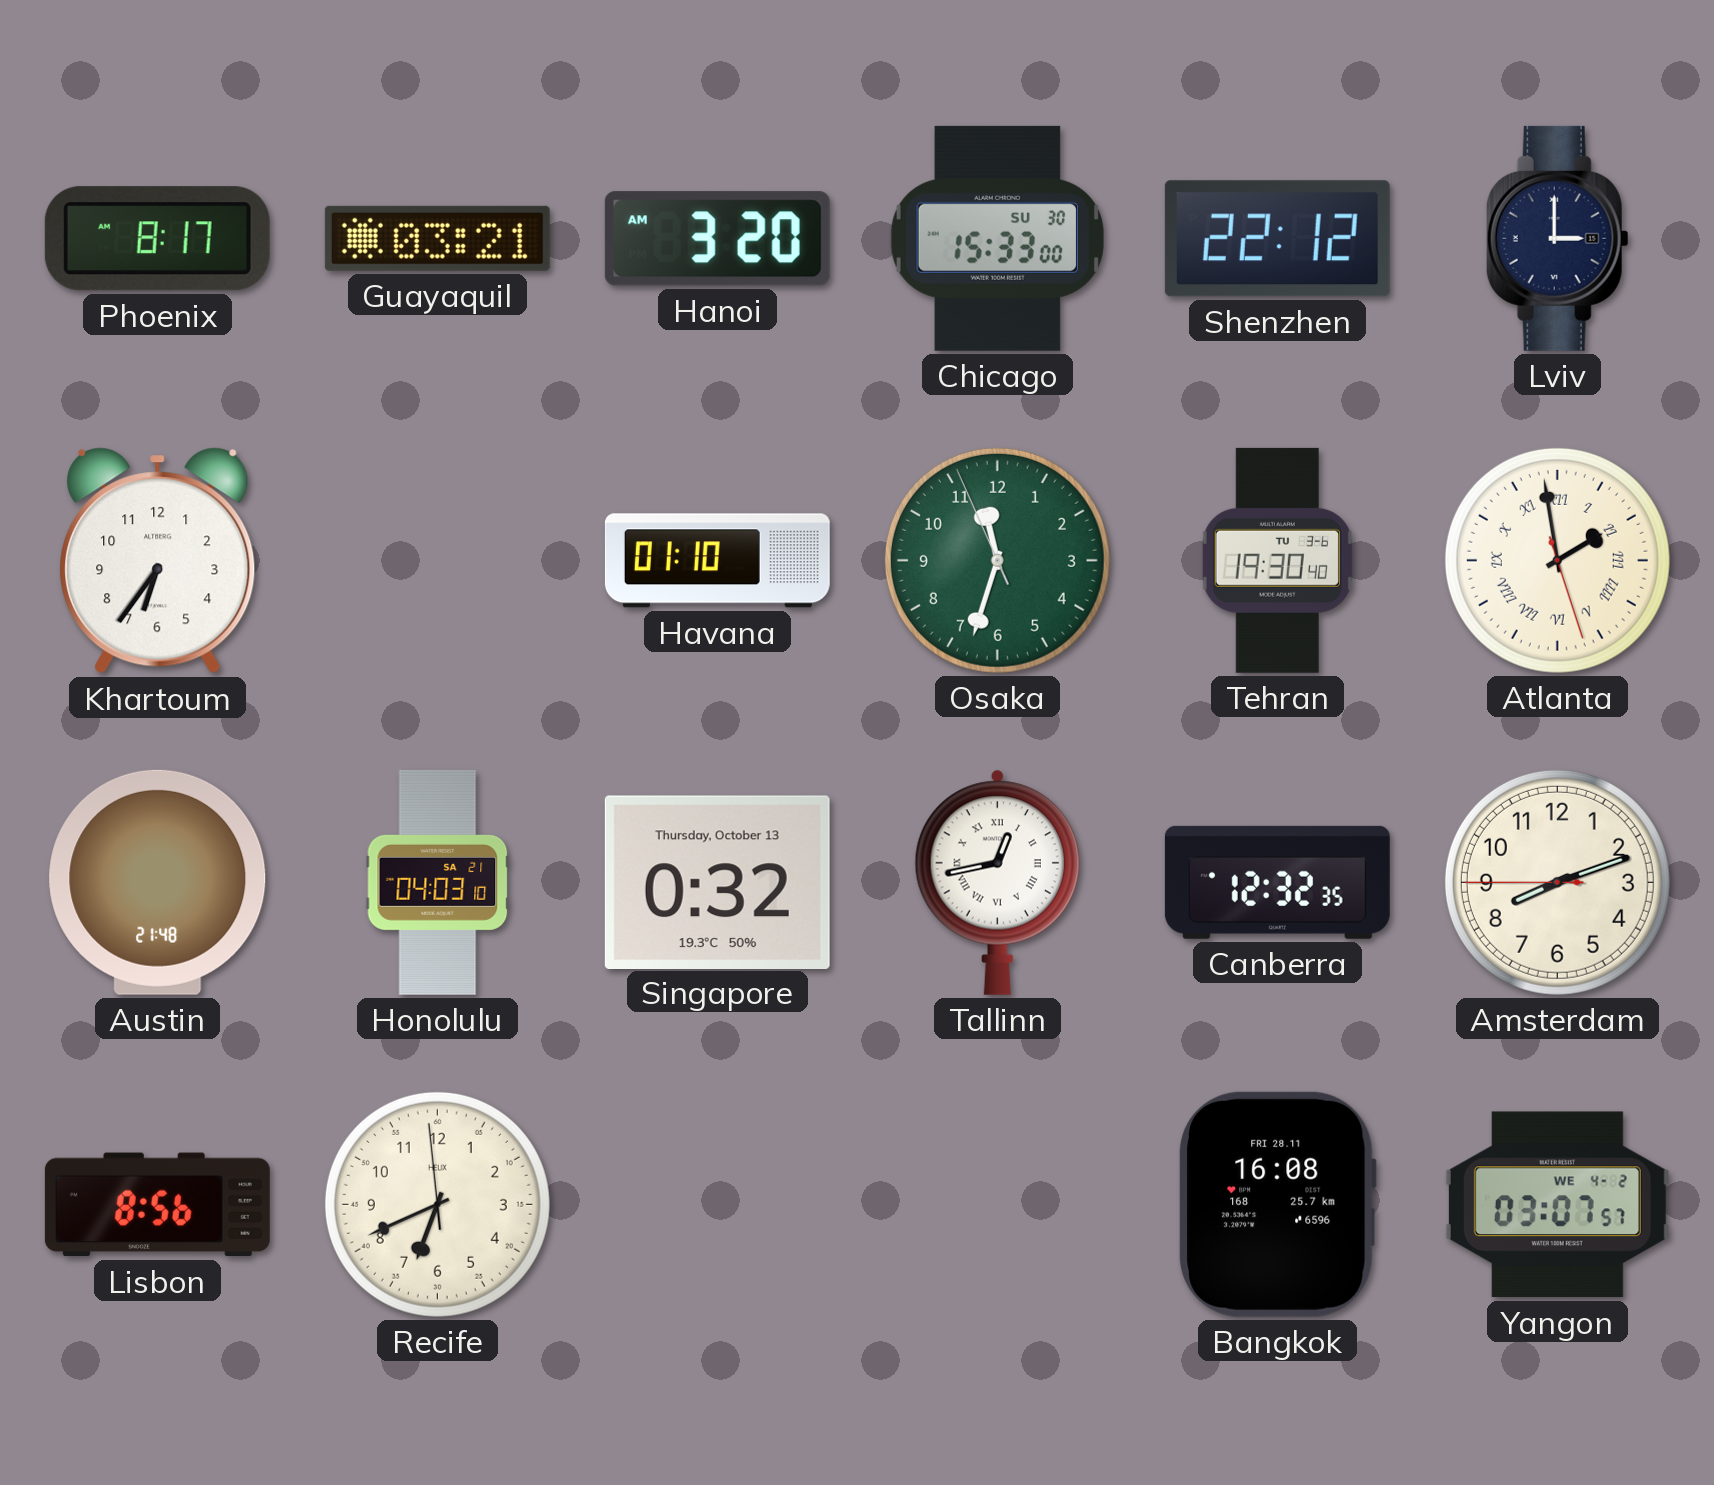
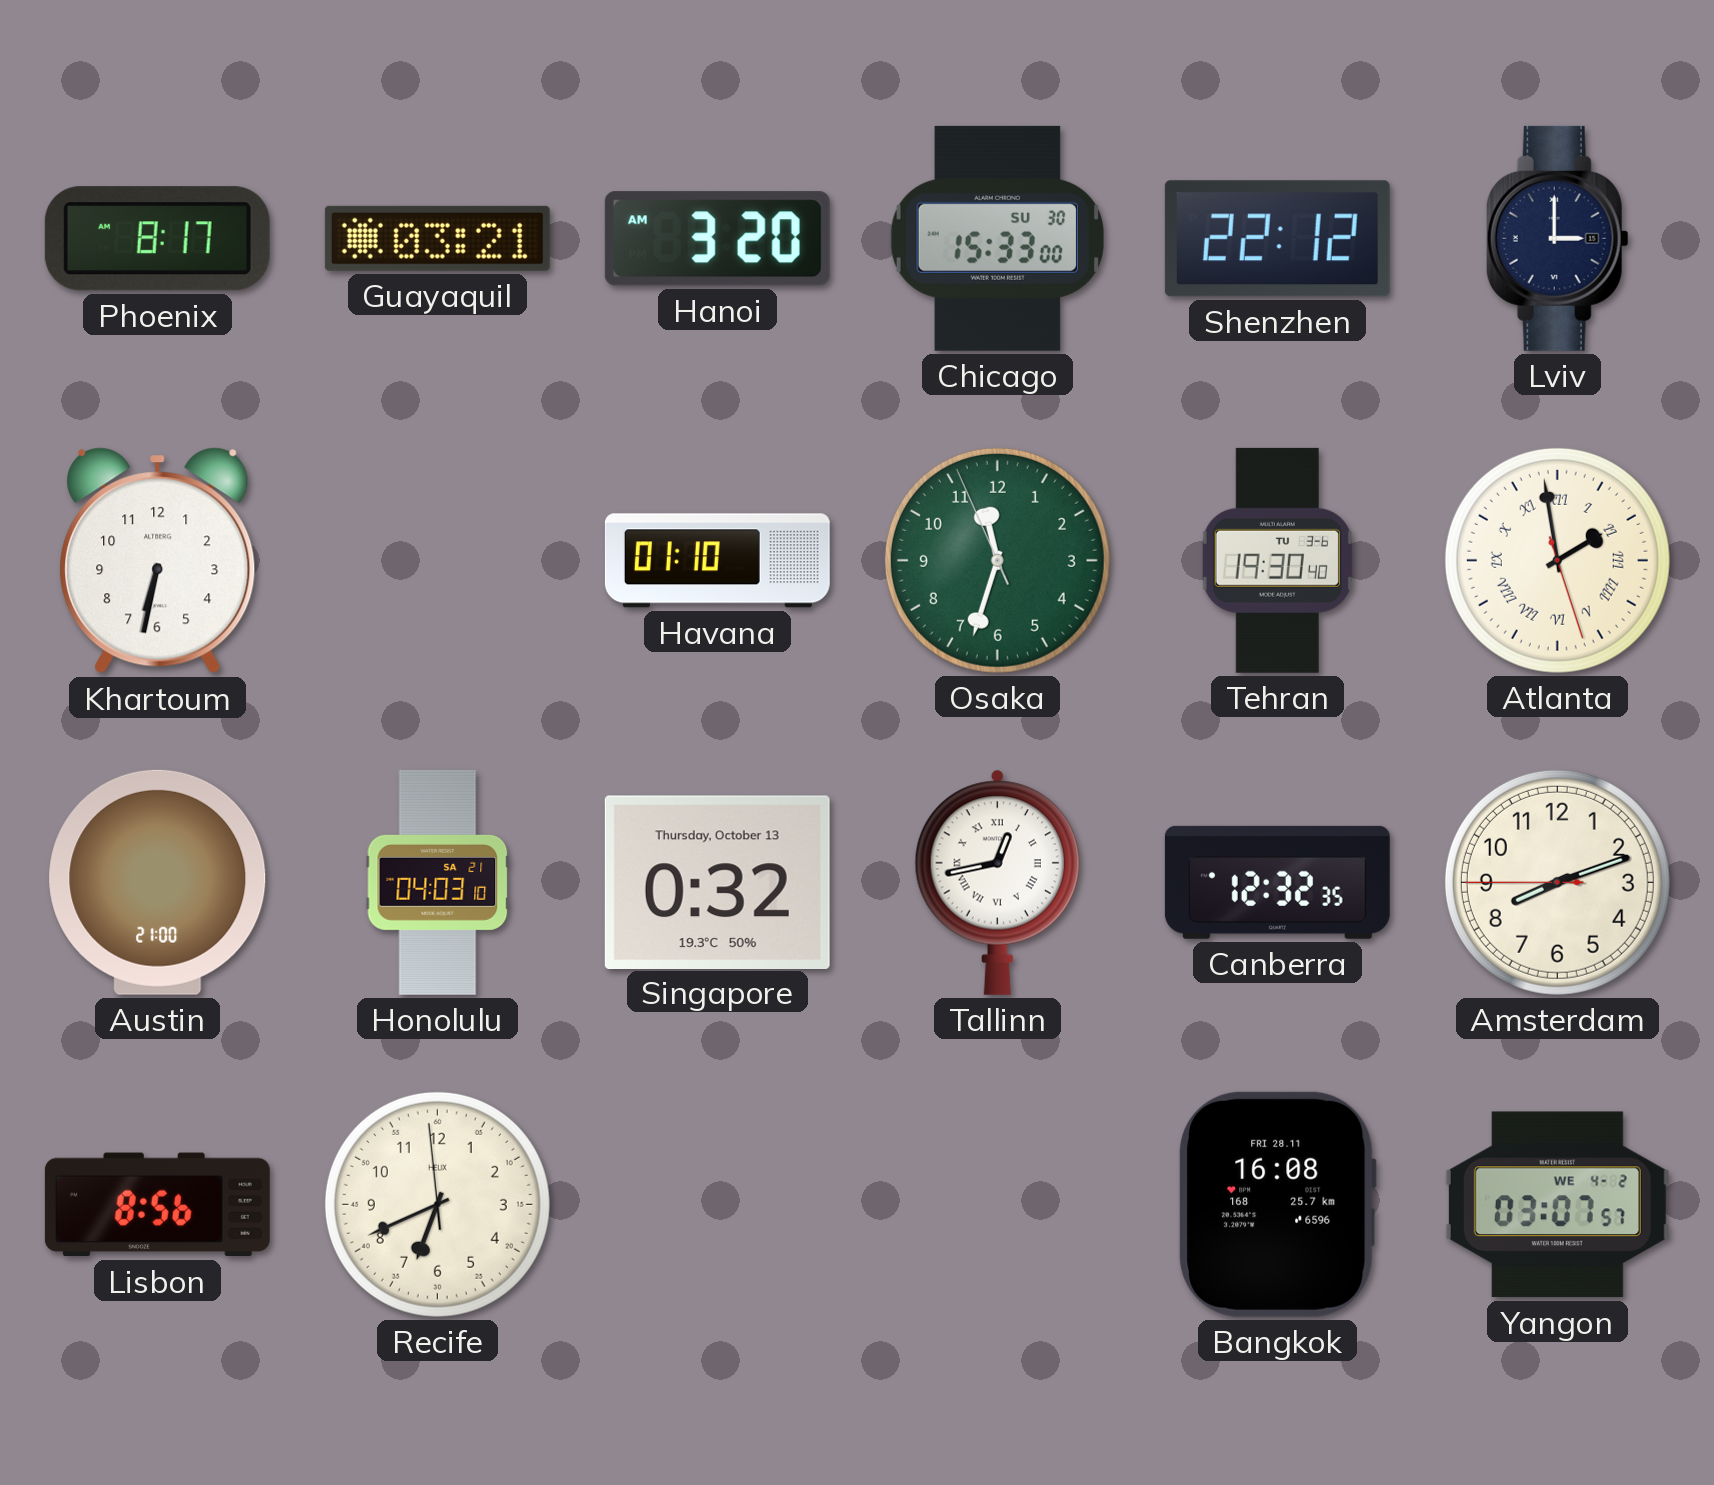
Khartoum: 6:36 -> 6:32 (158, 561)
Austin: 21:48 -> 21:00 (158, 882)
